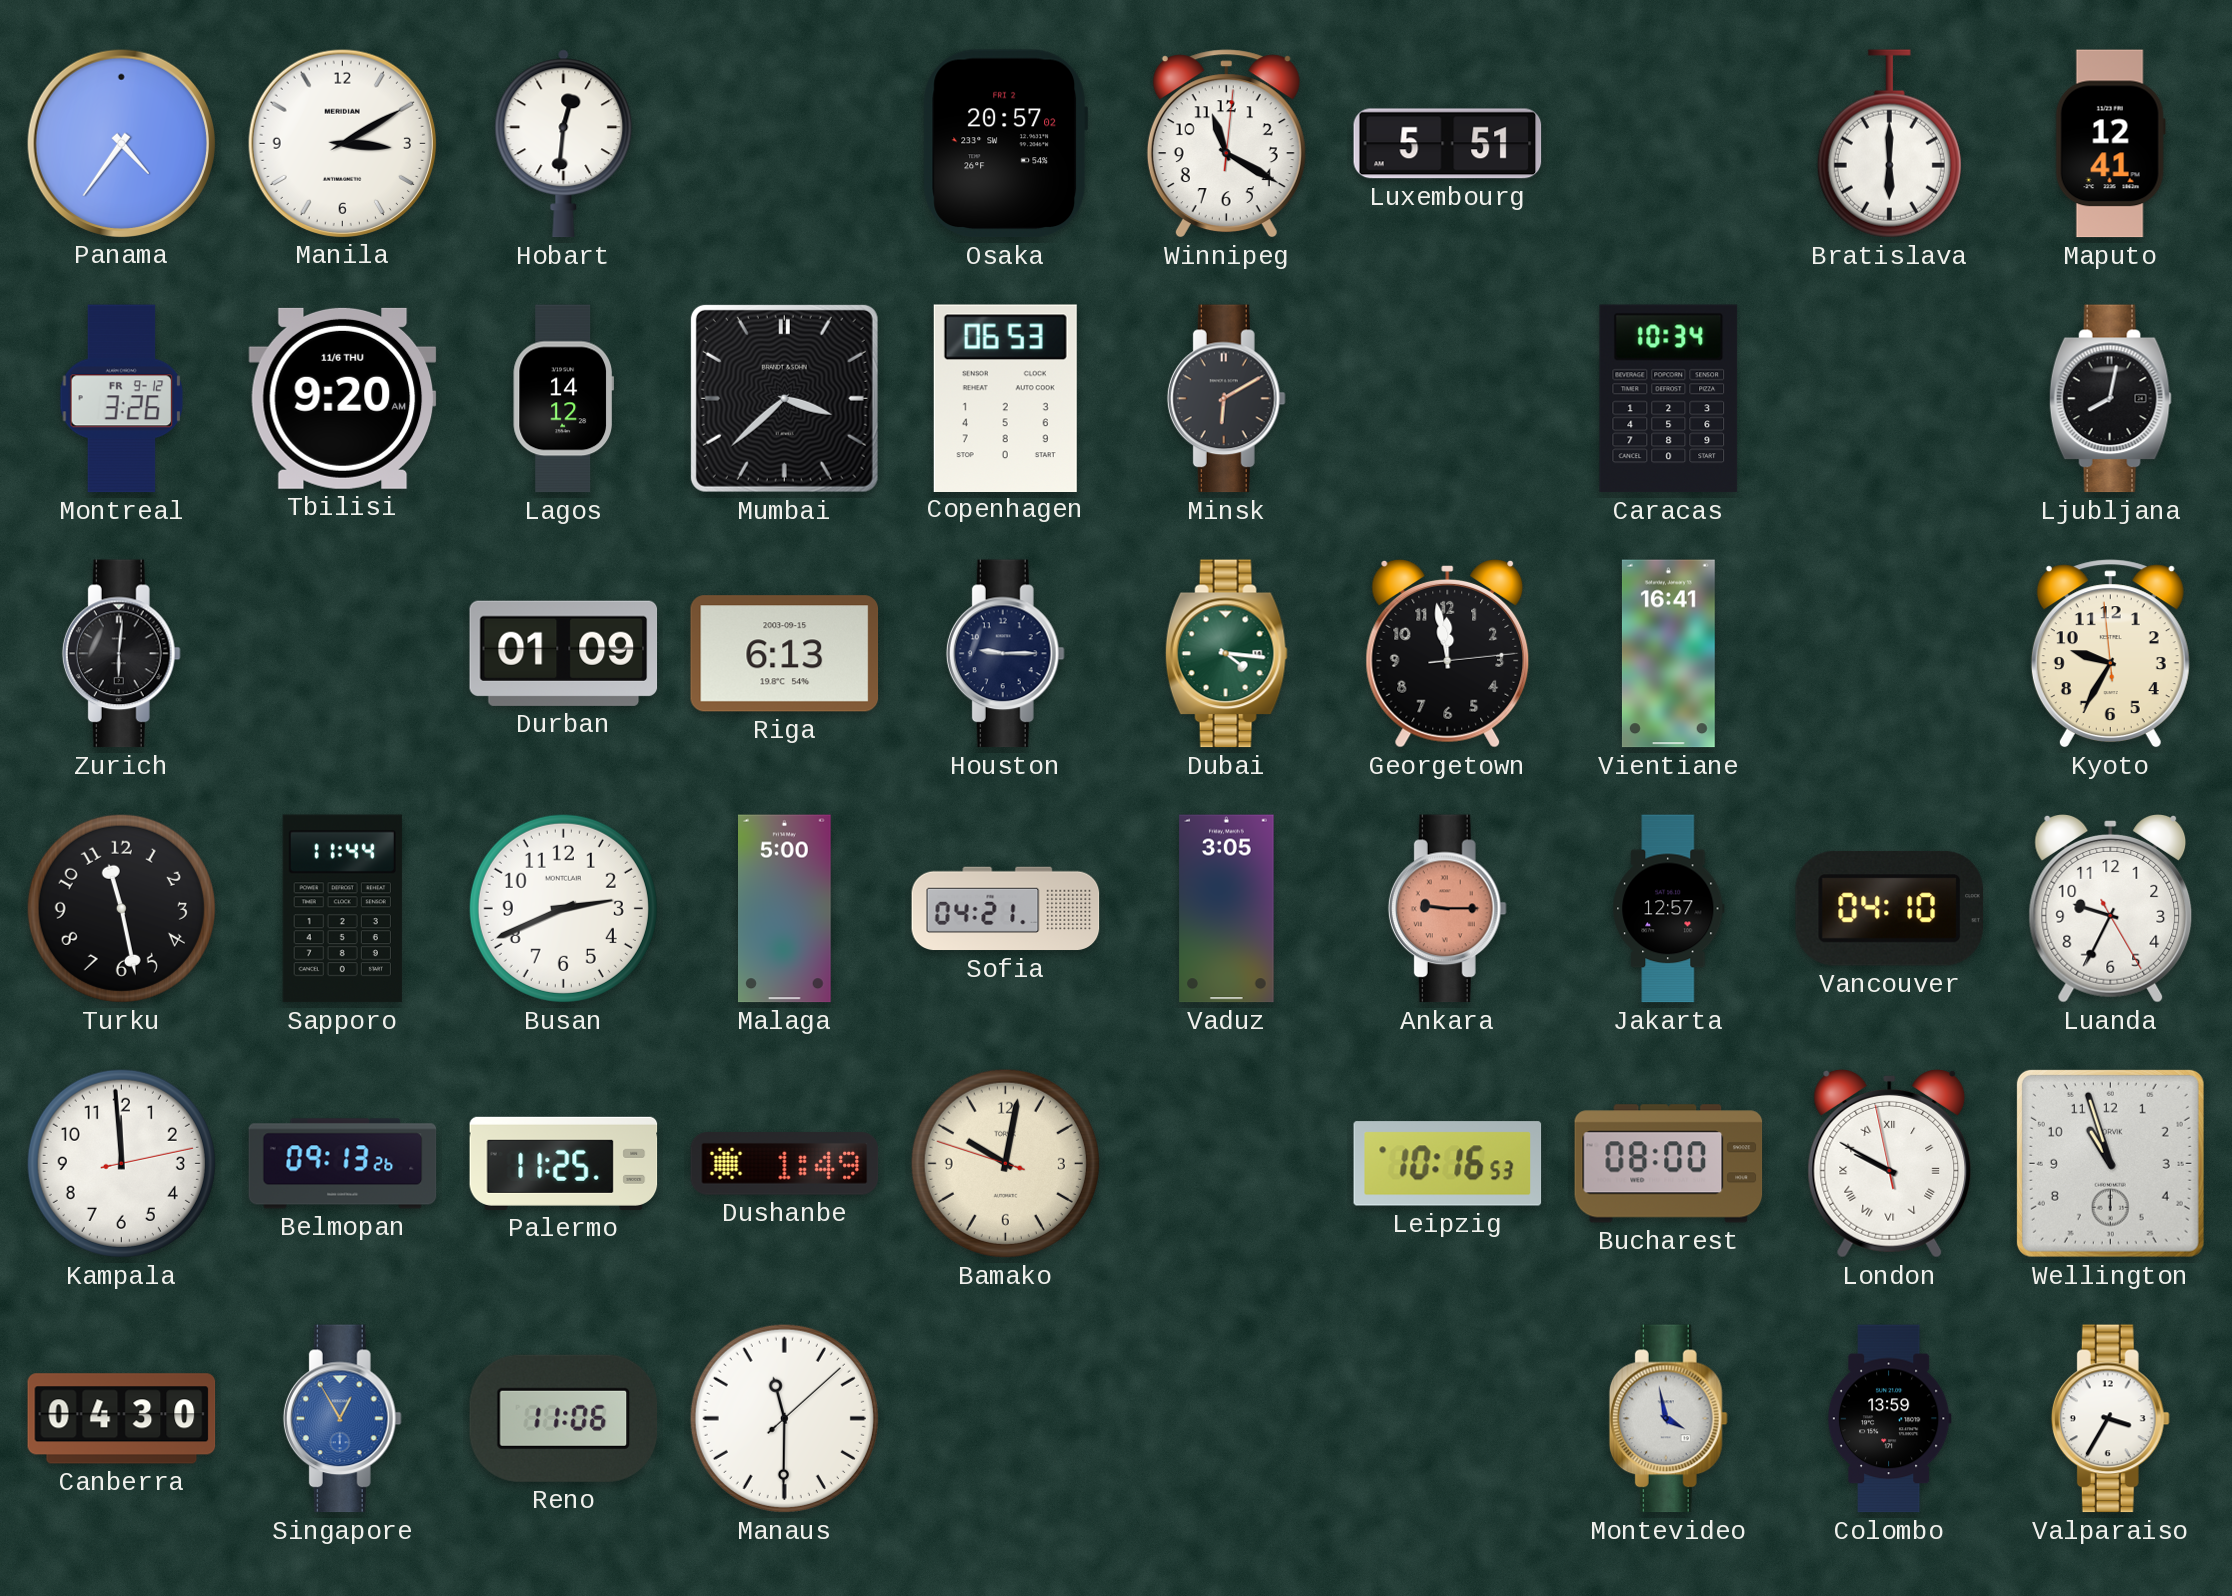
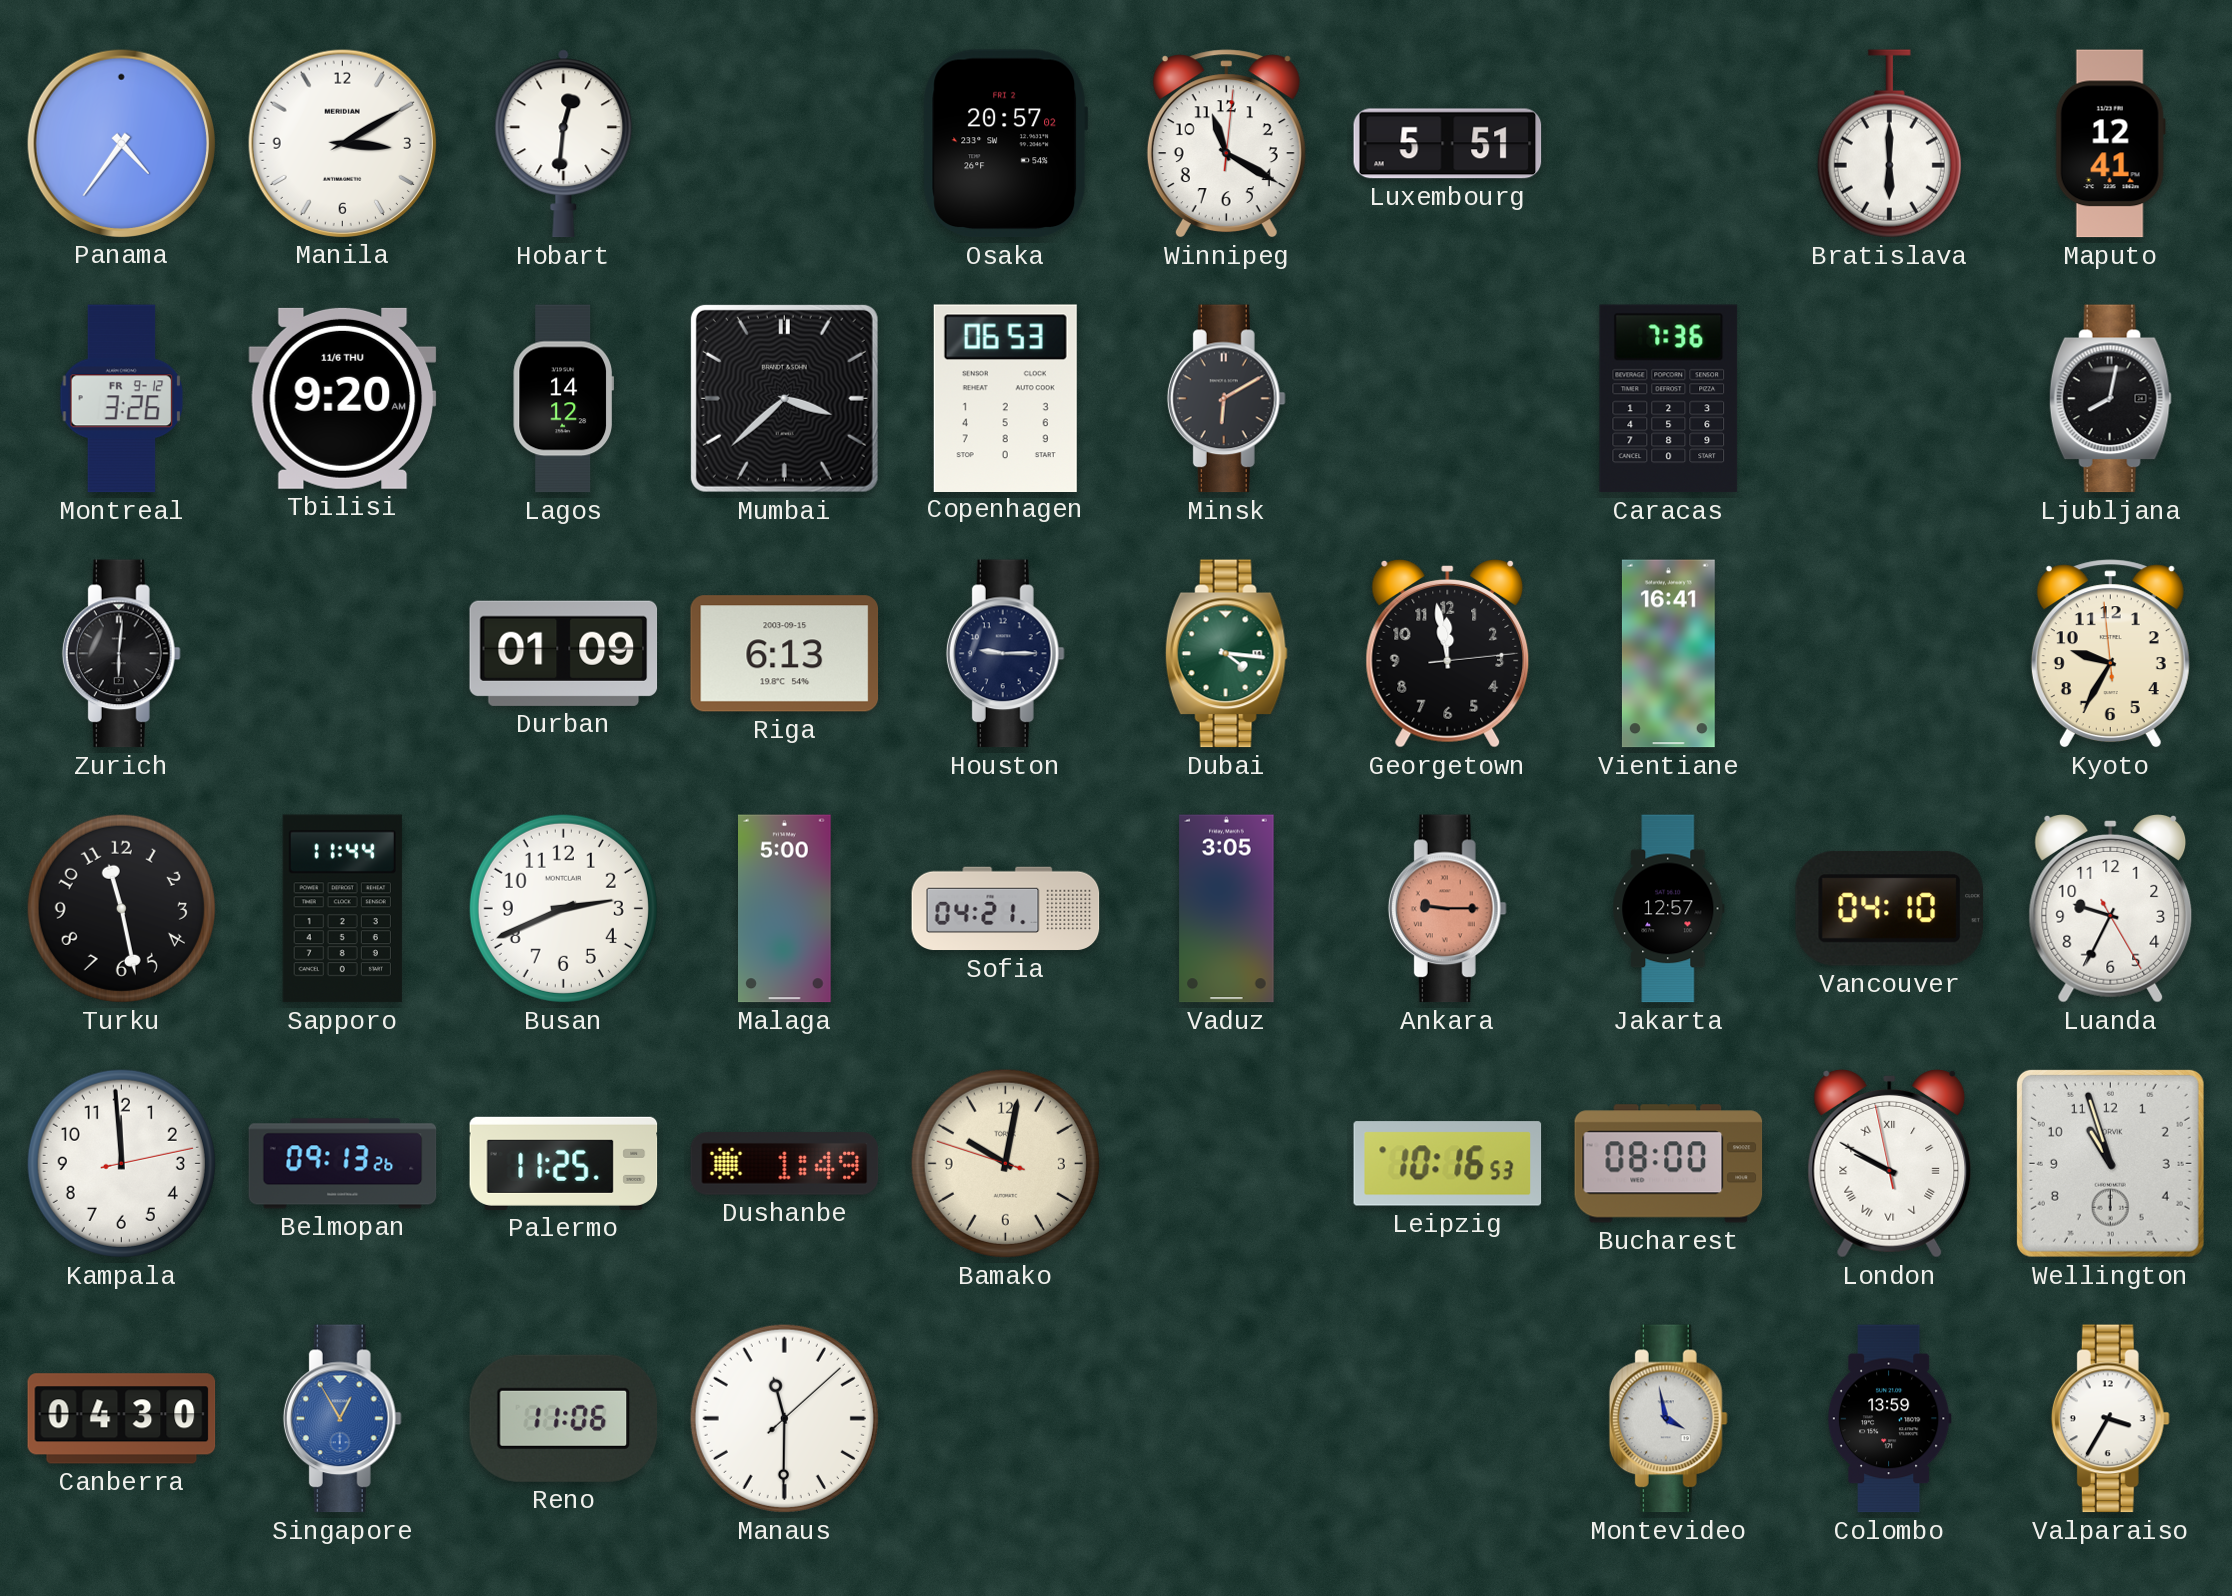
Caracas: 10:34 -> 7:36 (1669, 399)
